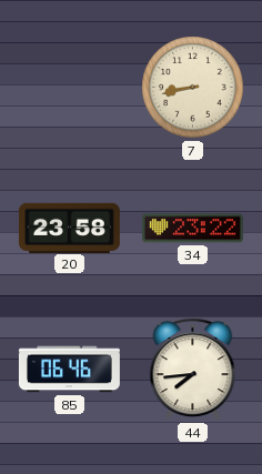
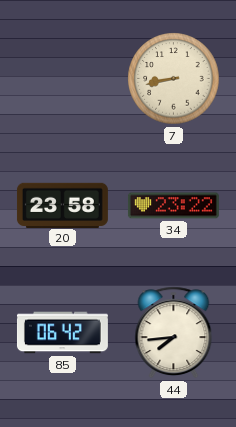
85: 06:46 -> 06:42 (62, 333)
